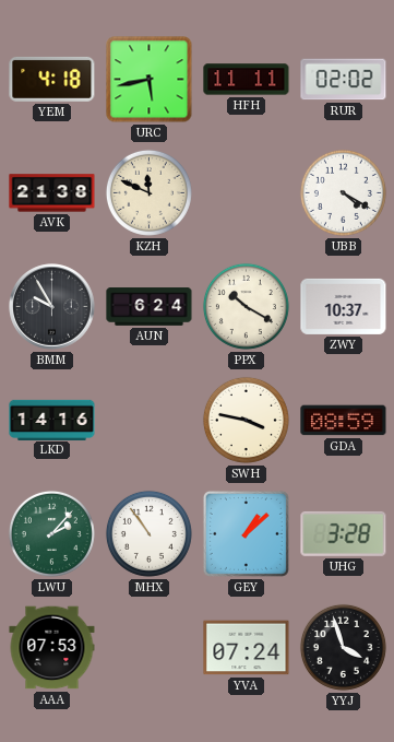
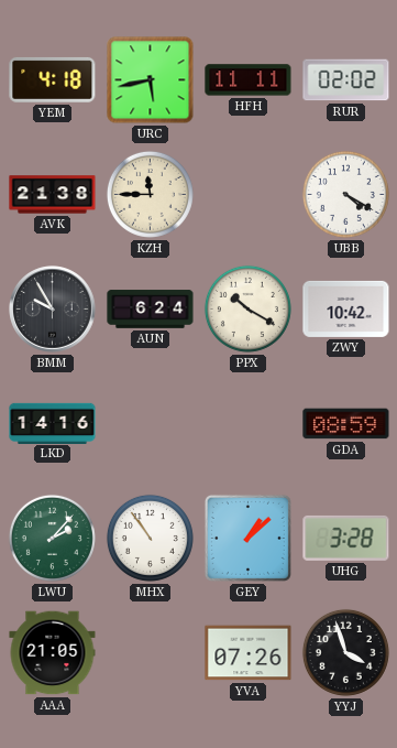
KZH: 11:49 -> 11:45 (150, 194)
ZWY: 10:37 -> 10:42 (346, 308)
SWH: 3:47 -> none (246, 420)
AAA: 07:53 -> 21:05 (53, 653)
YVA: 07:24 -> 07:26 (249, 653)
